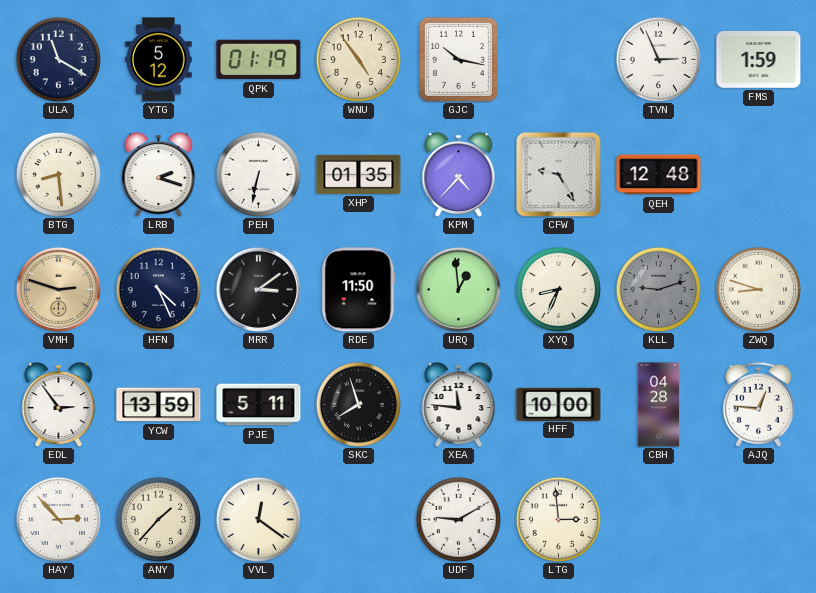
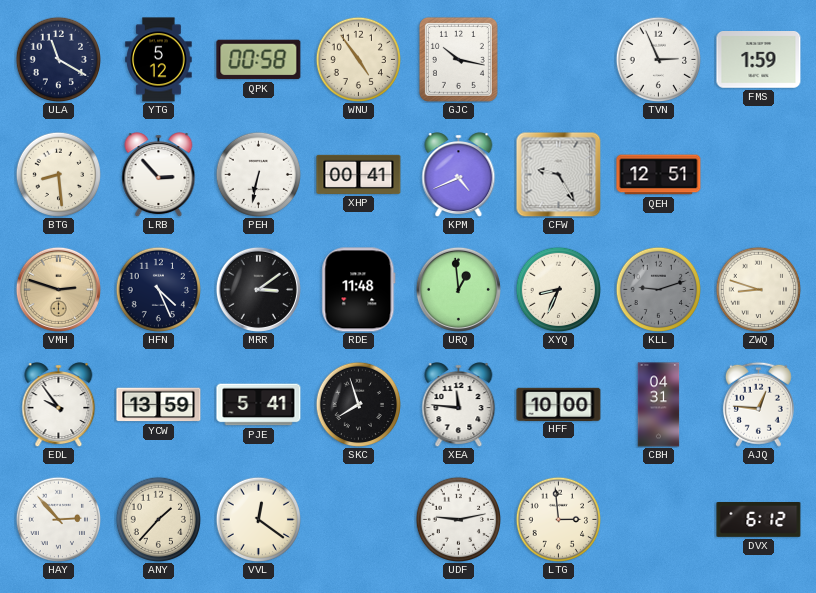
QPK: 01:19 -> 00:58 (259, 60)
LRB: 2:18 -> 2:53 (159, 175)
XHP: 01:35 -> 00:41 (359, 174)
KPM: 4:37 -> 4:41 (459, 175)
QEH: 12:48 -> 12:51 (659, 175)
RDE: 11:50 -> 11:48 (359, 290)
EDL: 2:54 -> 9:54 (59, 405)
PJE: 5:11 -> 5:41 (259, 405)
CBH: 04:28 -> 04:31 (659, 405)
UDF: 9:10 -> 9:13 (458, 519)
DVX: none -> 6:12 (759, 520)
